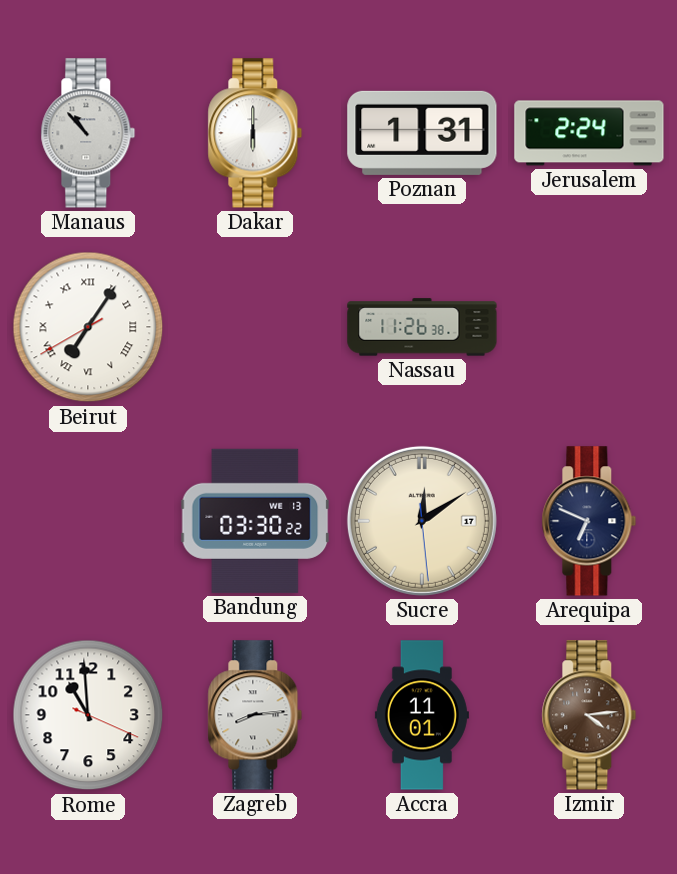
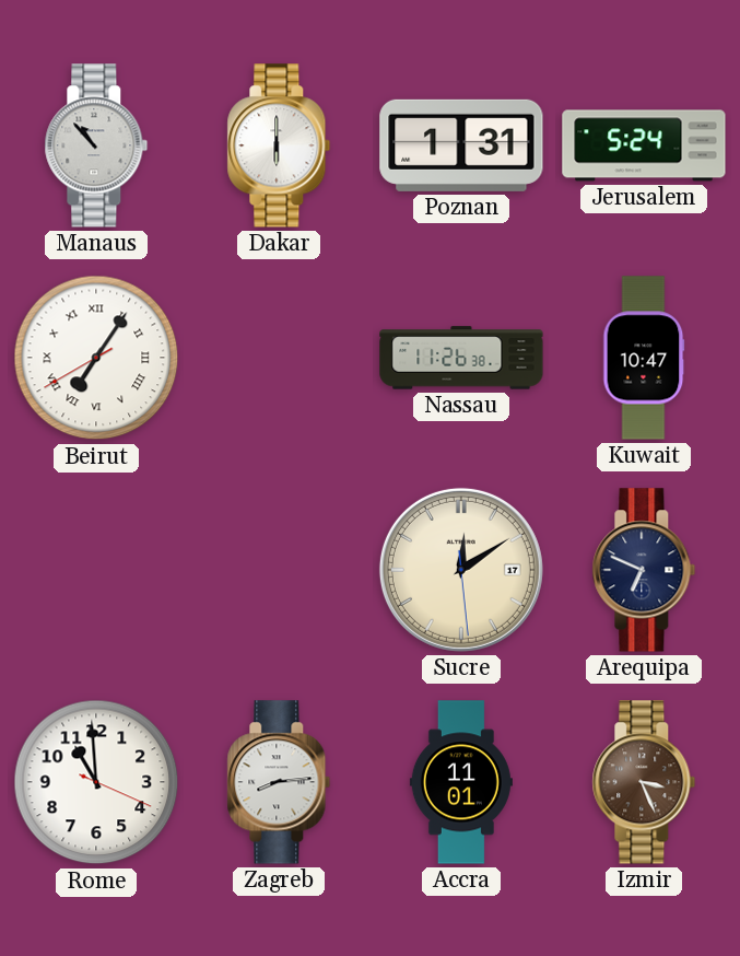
Jerusalem: 2:24 -> 5:24 (644, 145)
Kuwait: none -> 10:47 (644, 358)
Bandung: 03:30 -> none (255, 521)
Izmir: 4:14 -> 3:26 (644, 782)
